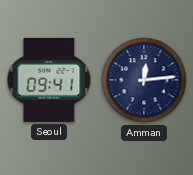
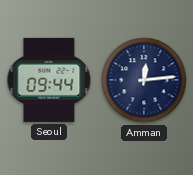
Seoul: 09:41 -> 09:44 (49, 80)
